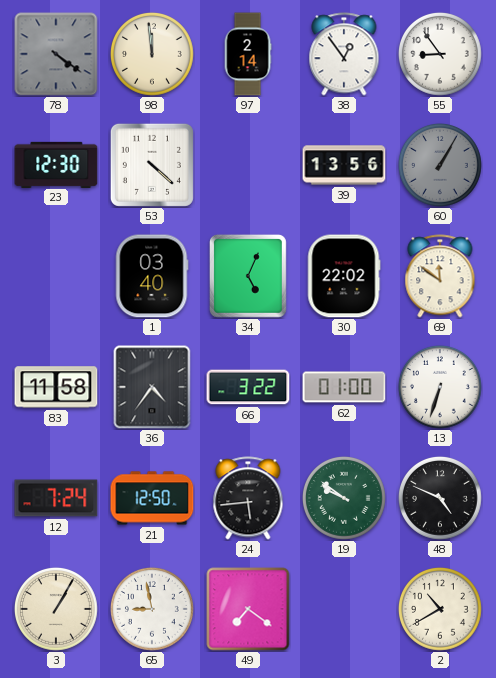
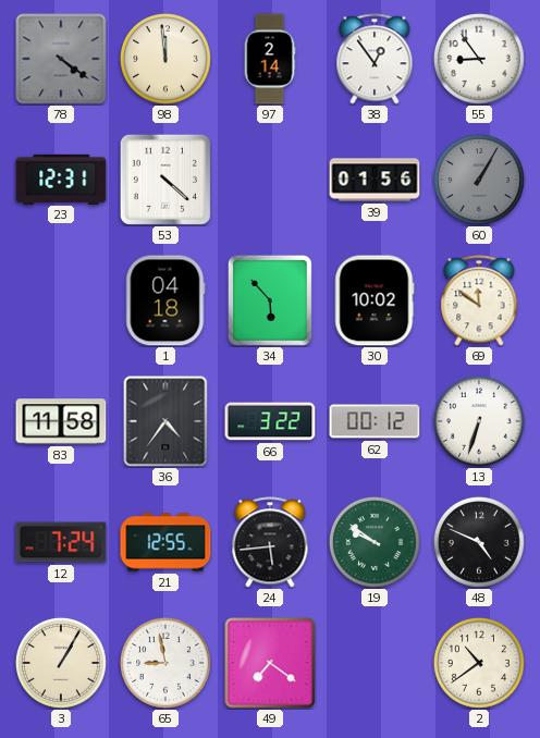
23: 12:30 -> 12:31 (61, 179)
39: 13:56 -> 01:56 (375, 180)
1: 03:40 -> 04:18 (165, 300)
34: 5:04 -> 5:53 (270, 302)
30: 22:02 -> 10:02 (375, 300)
62: 01:00 -> 00:12 (375, 421)
21: 12:50 -> 12:55 (165, 542)
2: 10:40 -> 10:39 (479, 663)
